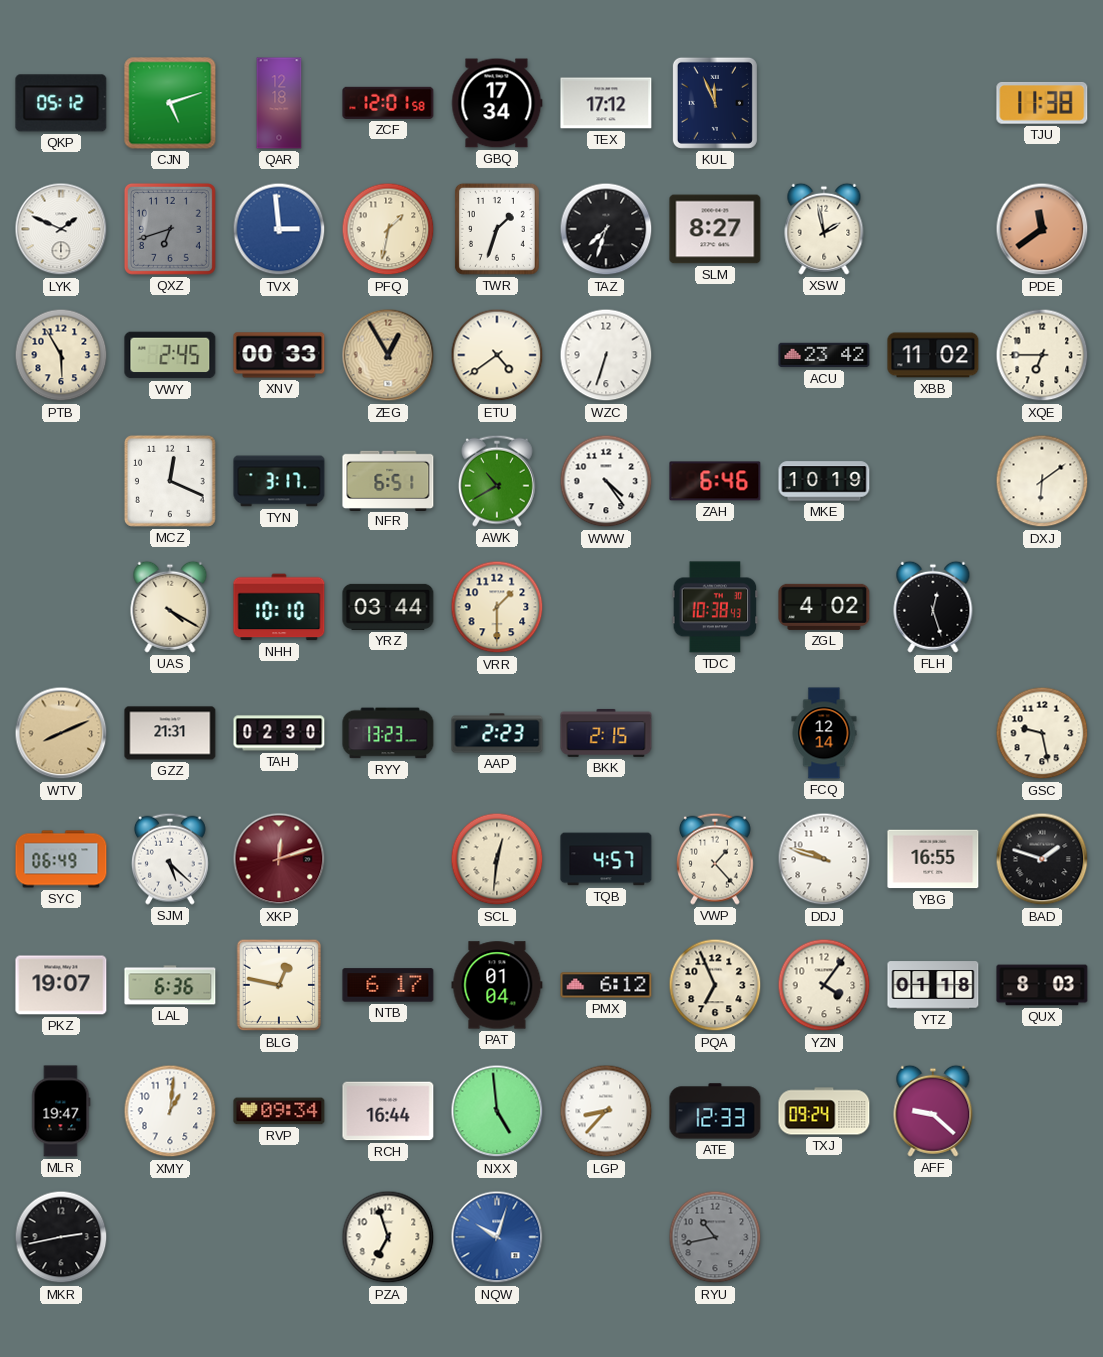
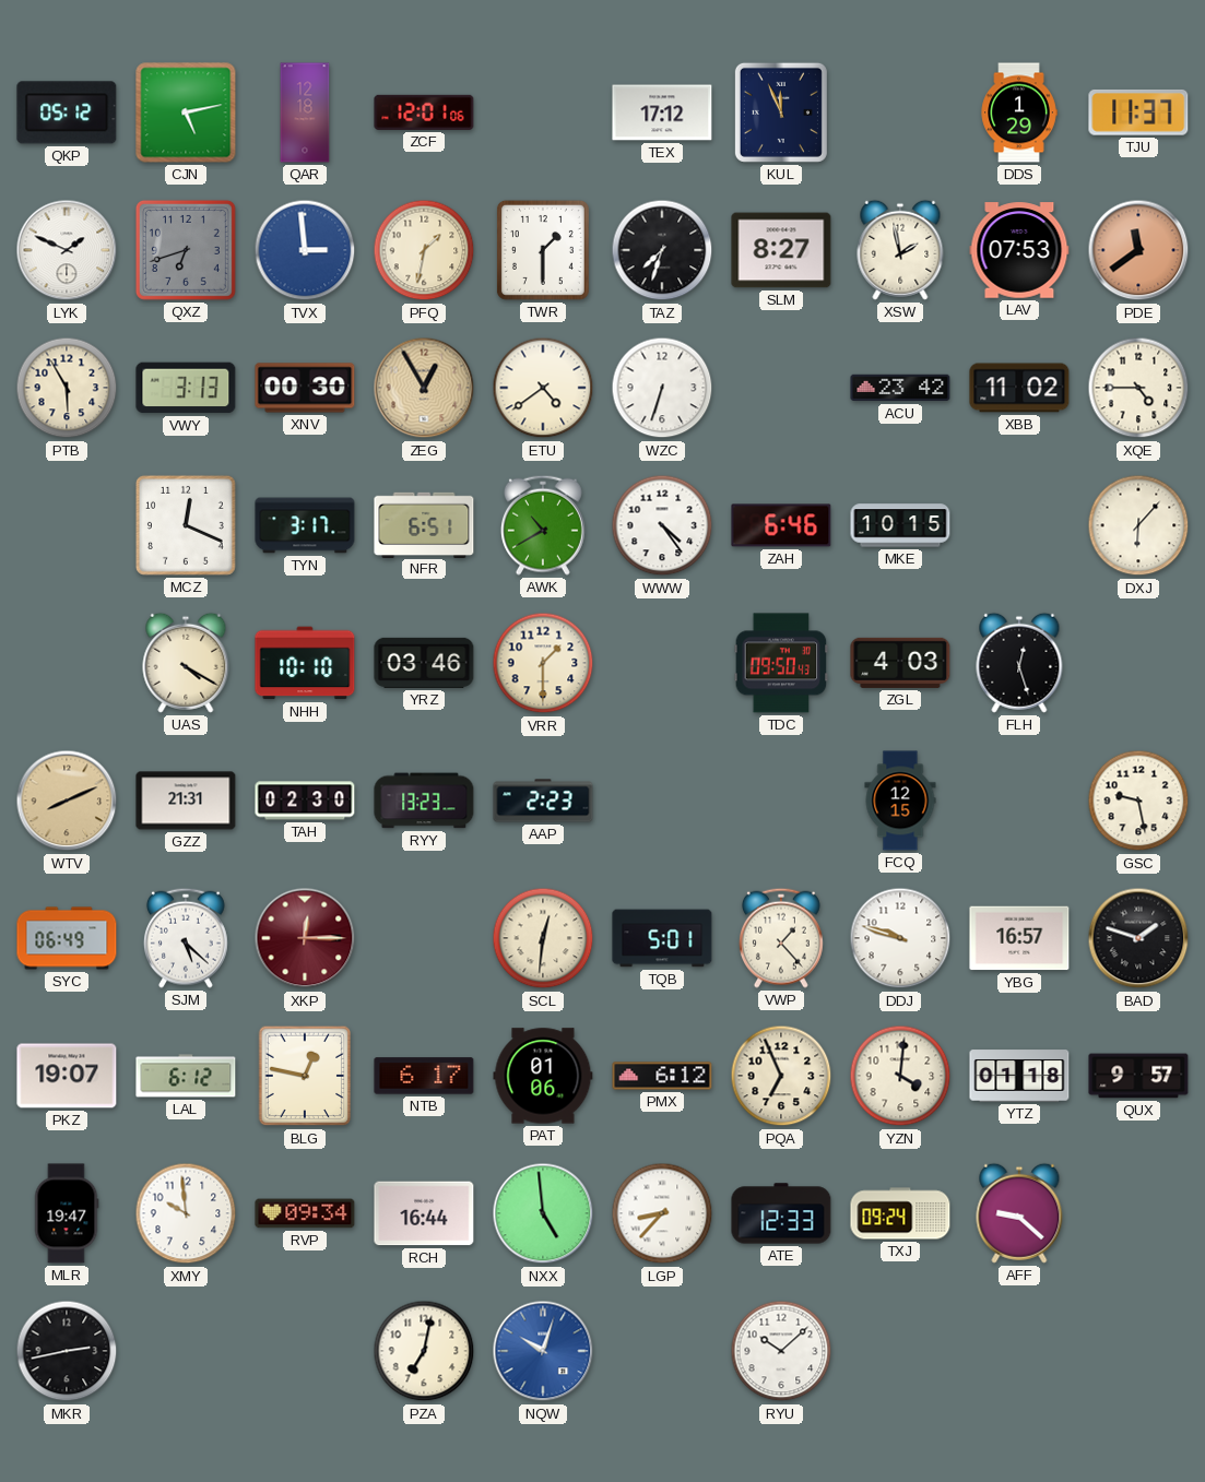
CJN: 5:12 -> 5:13 (186, 112)
ZCF: 12:01:58 -> 12:01:06 (424, 112)
GBQ: 17:34 -> none (497, 103)
DDS: none -> 1:29 (1019, 112)
TJU: 11:38 -> 11:37 (1138, 112)
TWR: 1:33 -> 1:30 (543, 250)
LAV: none -> 07:53 (1019, 250)
VWY: 2:45 -> 3:13 (186, 388)
XNV: 00:33 -> 00:30 (305, 388)
XQE: 6:45 -> 4:45 (1138, 388)
MKE: 10:19 -> 10:15 (900, 525)
DXJ: 6:09 -> 6:07 (1138, 525)
YRZ: 03:44 -> 03:46 (424, 663)
TDC: 10:38 -> 09:50 (781, 663)
ZGL: 4:02 -> 4:03 (900, 663)
BKK: 2:15 -> none (606, 733)
FCQ: 12:14 -> 12:15 (900, 801)
XKP: 12:12 -> 12:15 (305, 938)
TQB: 4:57 -> 5:01 (662, 938)
YBG: 16:55 -> 16:57 (1019, 938)
LAL: 6:36 -> 6:12 (186, 1076)
PAT: 01:04 -> 01:06 (543, 1076)
YZN: 4:06 -> 4:01 (900, 1076)
QUX: 8:03 -> 9:57 (1138, 1076)
XMY: 1:01 -> 9:59 (186, 1213)
PZA: 6:57 -> 7:02 (424, 1351)
RYU: 10:43 -> 10:08 (781, 1351)
RYU dial: grey -> white (781, 1351)
